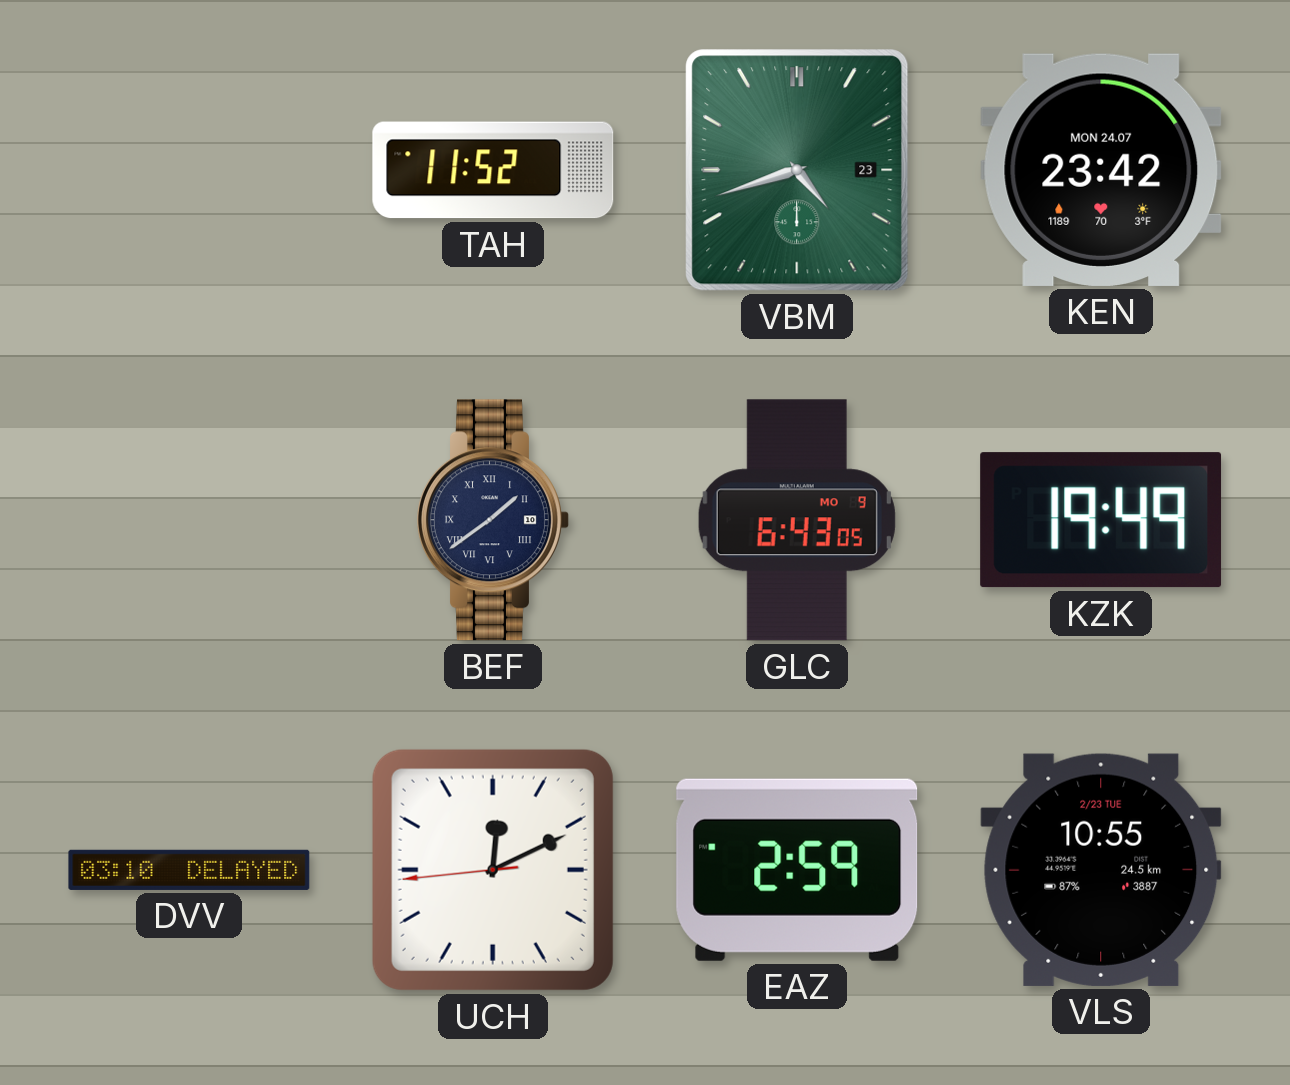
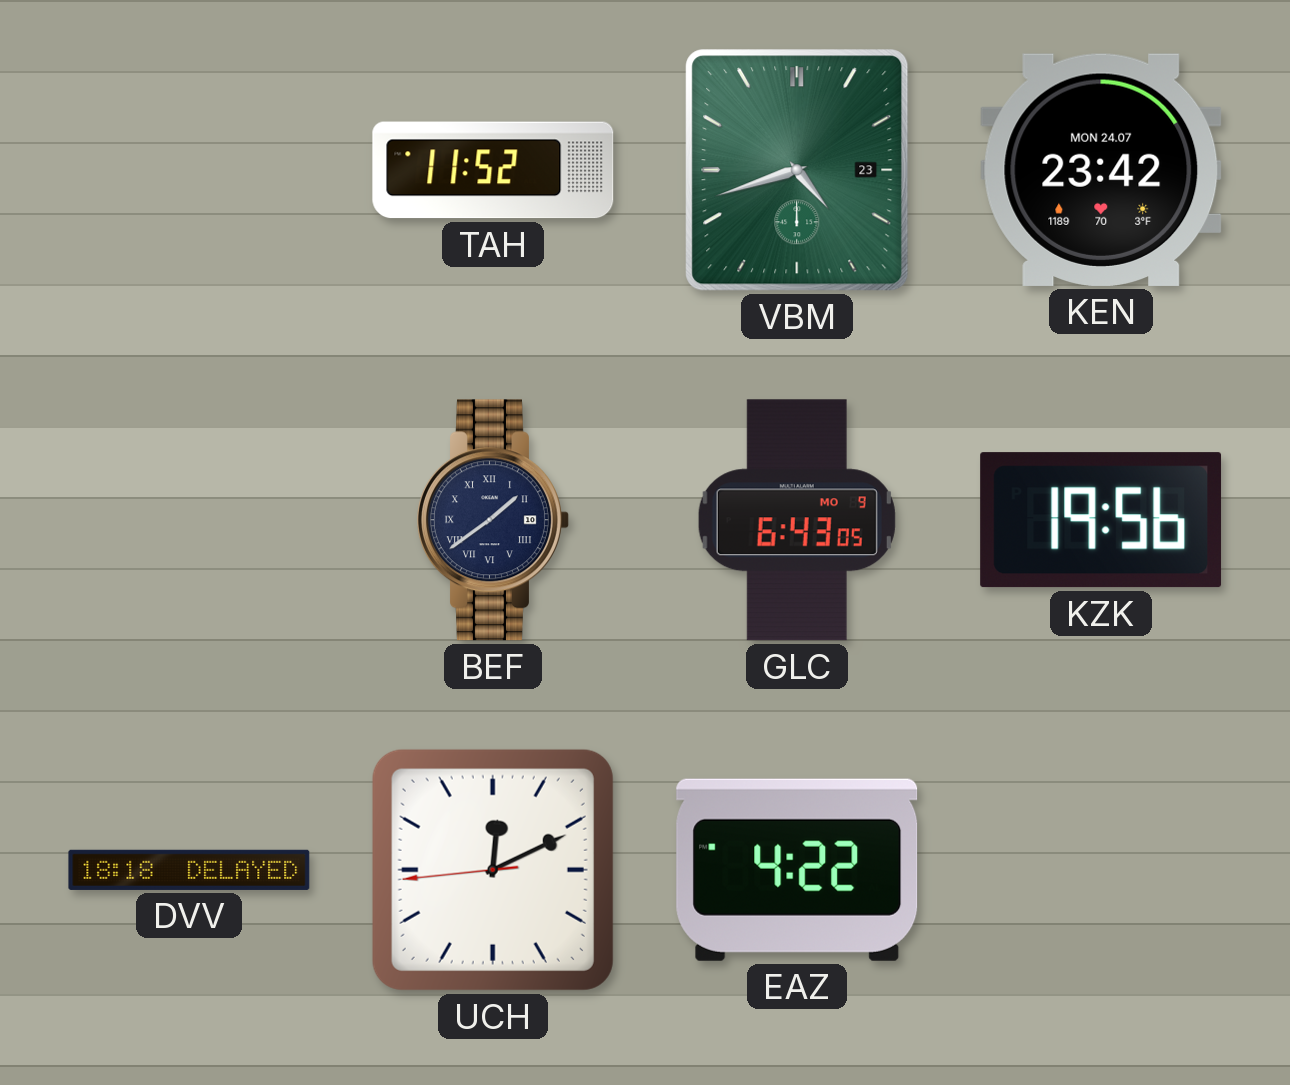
KZK: 19:49 -> 19:56 (1101, 520)
DVV: 03:10 -> 18:18 (189, 870)
EAZ: 2:59 -> 4:22 (797, 870)
VLS: 10:55 -> none (1101, 870)
